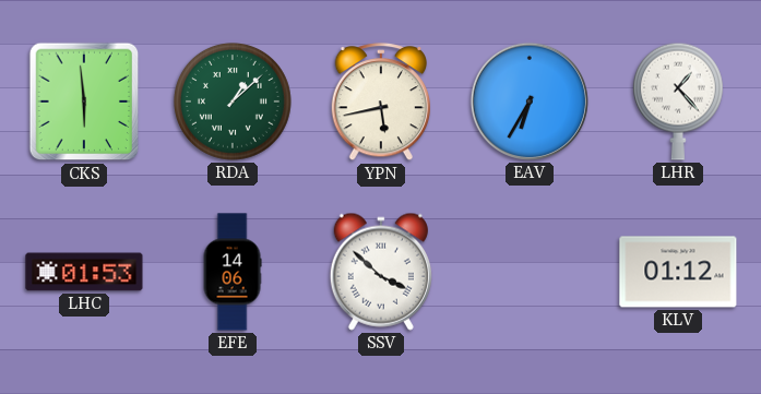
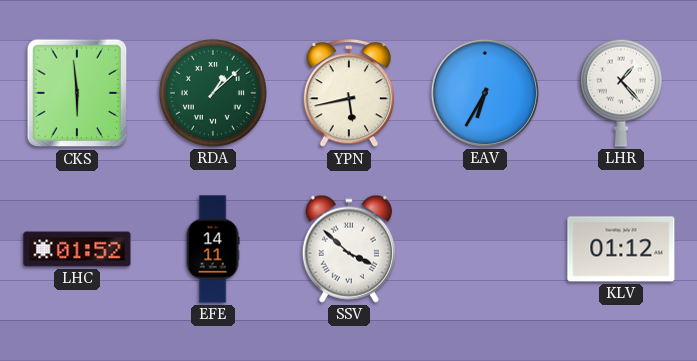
LHC: 01:53 -> 01:52 (77, 249)
EFE: 14:06 -> 14:11 (213, 249)
